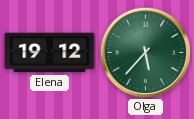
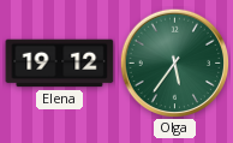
Olga: 5:37 -> 5:36 (174, 62)
